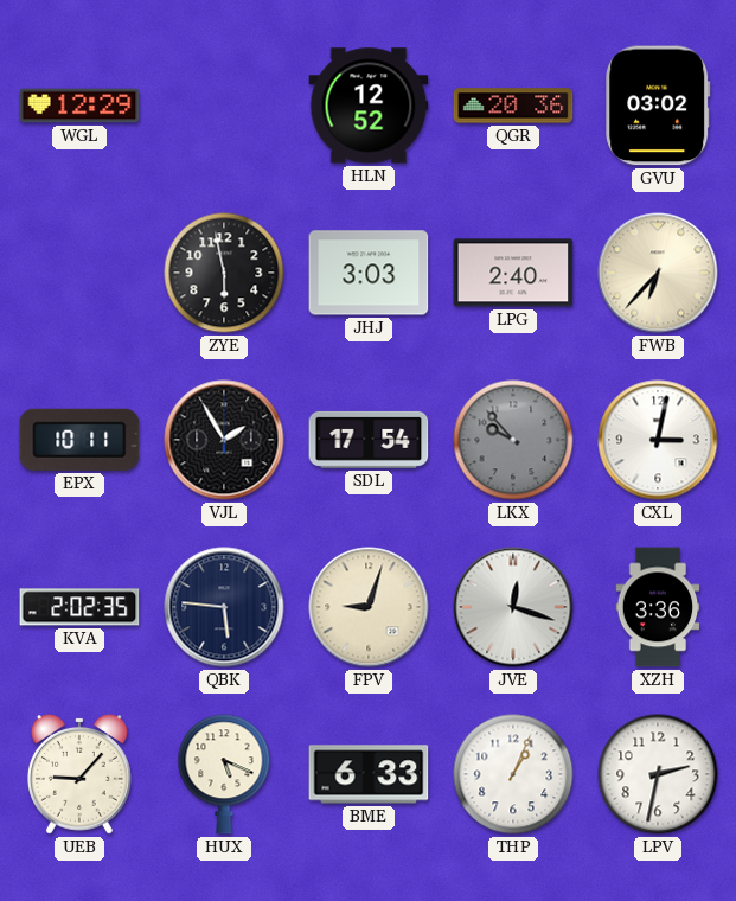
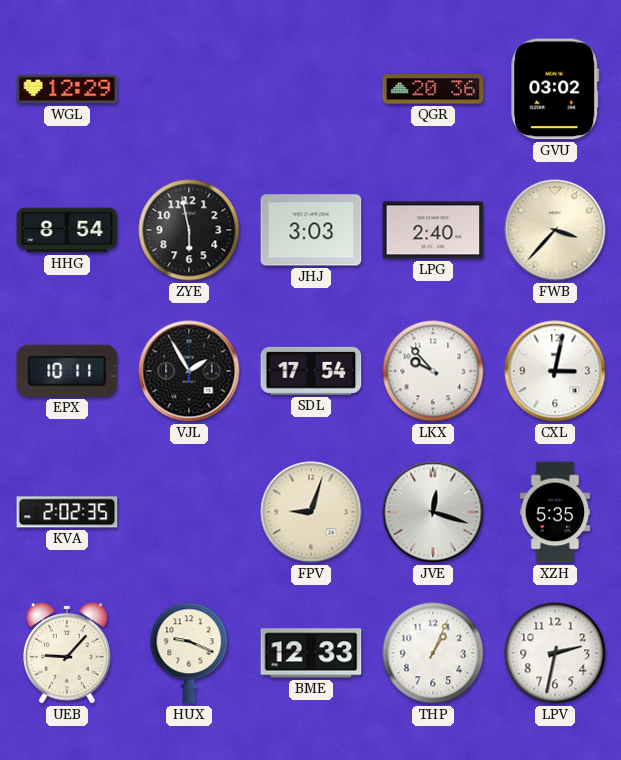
HLN: 12:52 -> none (369, 106)
HHG: none -> 8:54 (67, 230)
FWB: 6:37 -> 3:37 (555, 230)
LKX dial: grey -> white (433, 371)
QBK: 5:46 -> none (224, 607)
XZH: 3:36 -> 5:35 (555, 512)
HUX: 5:19 -> 9:19 (189, 653)
BME: 6:33 -> 12:33 (311, 653)
